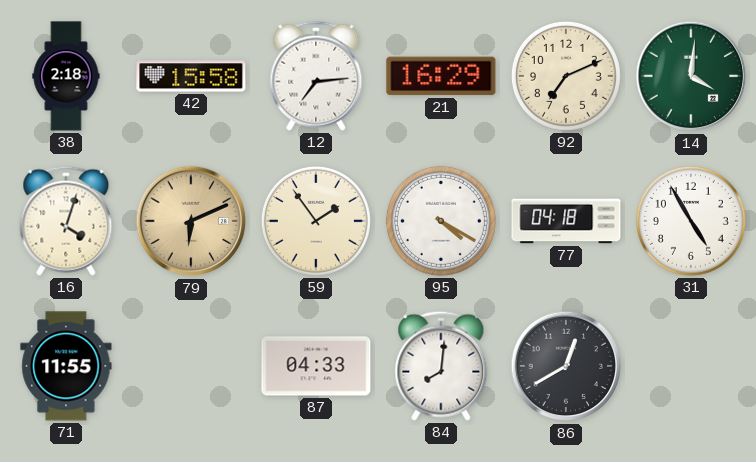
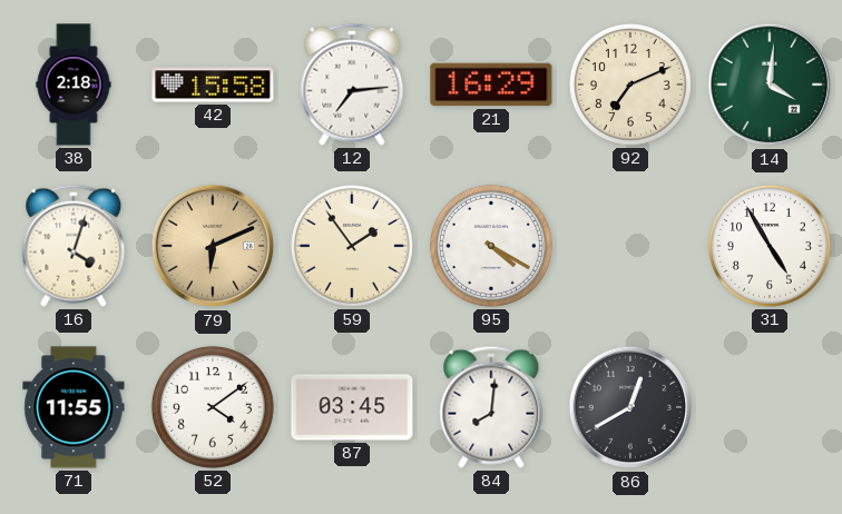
77: 04:18 -> none (566, 221)
52: none -> 4:09 (213, 407)
87: 04:33 -> 03:45 (352, 407)
